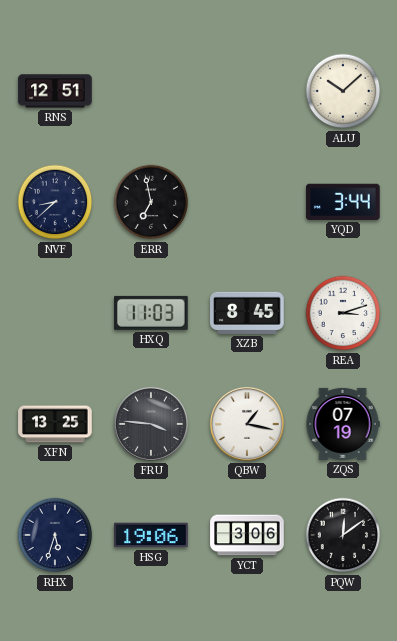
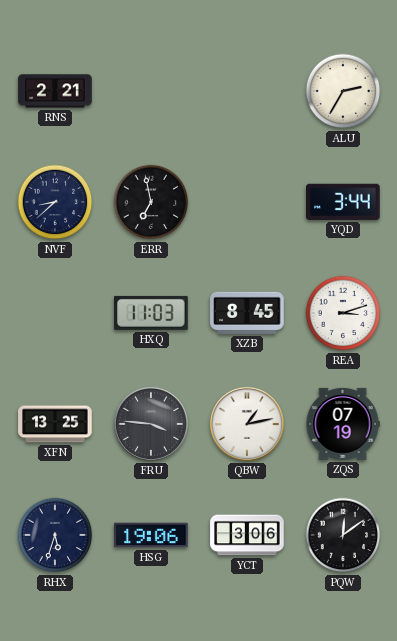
RNS: 12:51 -> 2:21 (55, 91)
ALU: 10:08 -> 2:35 (343, 91)
QBW: 1:17 -> 1:13 (247, 424)
